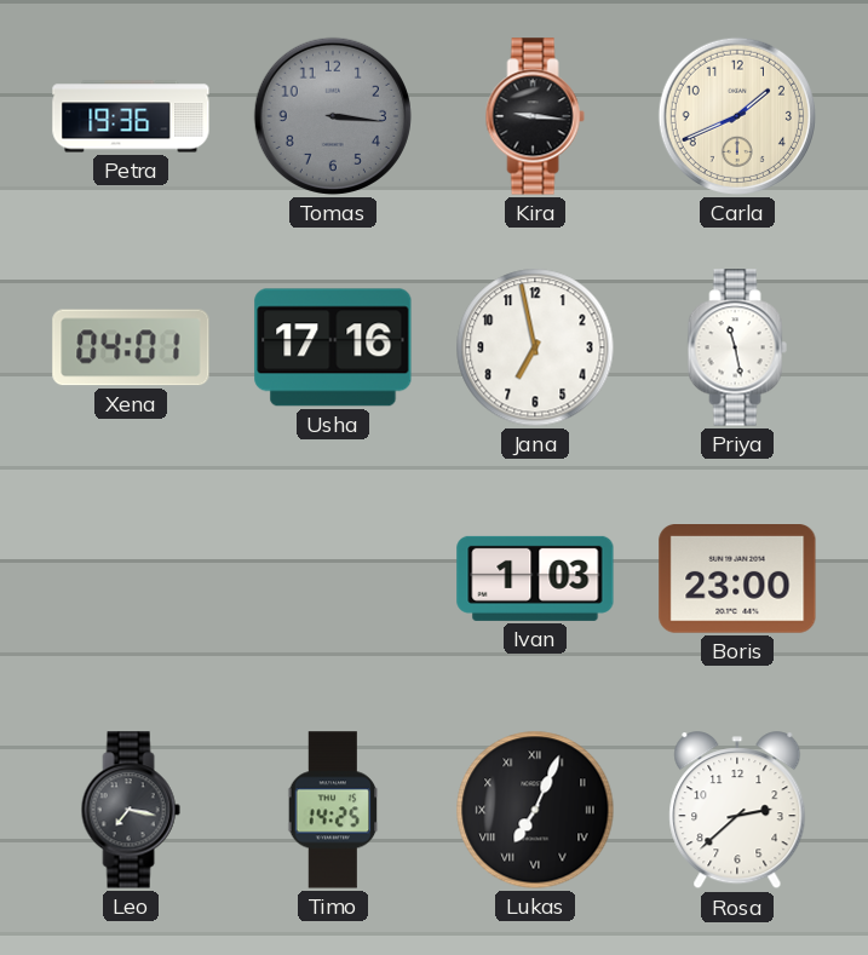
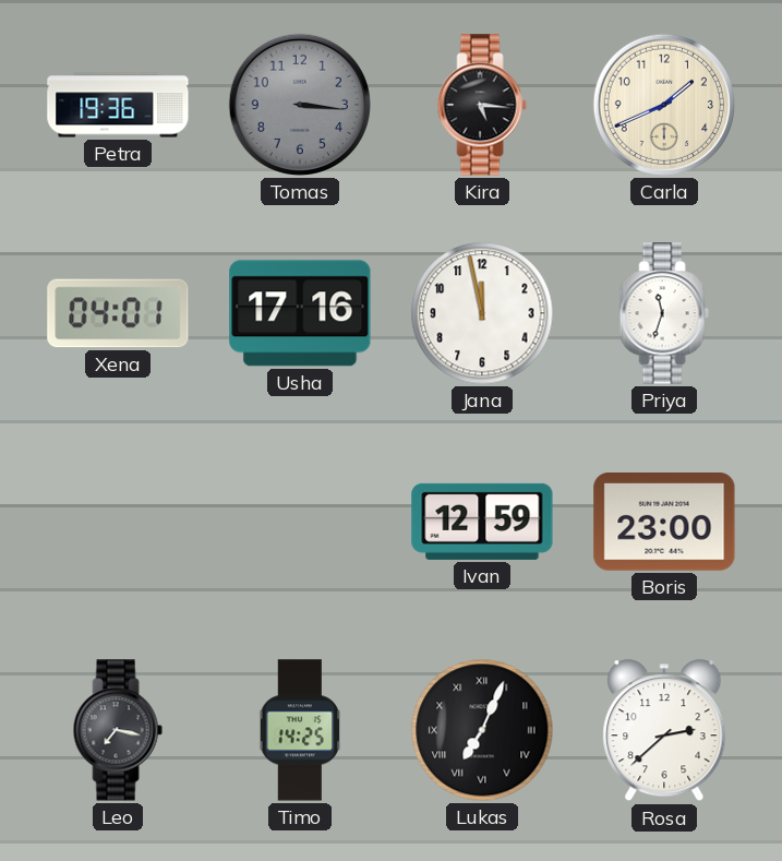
Kira: 9:16 -> 5:16 (482, 105)
Jana: 6:58 -> 11:58 (482, 313)
Priya: 11:28 -> 11:33 (664, 313)
Ivan: 1:03 -> 12:59 (482, 522)
